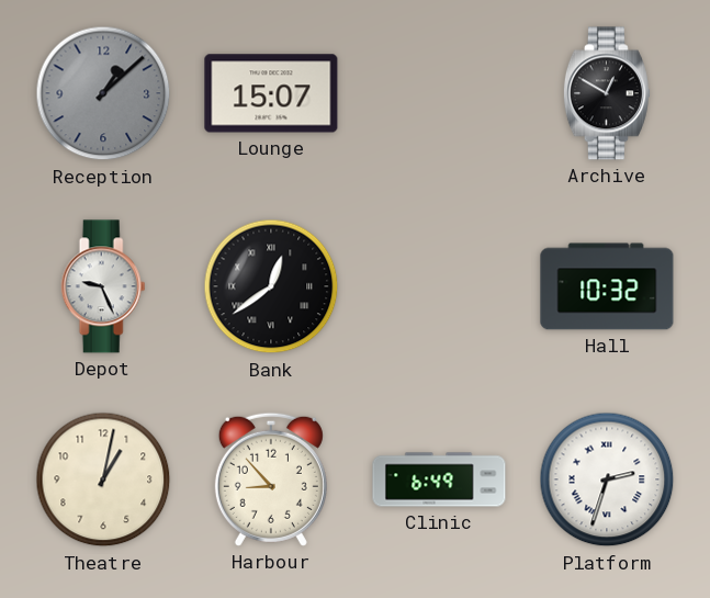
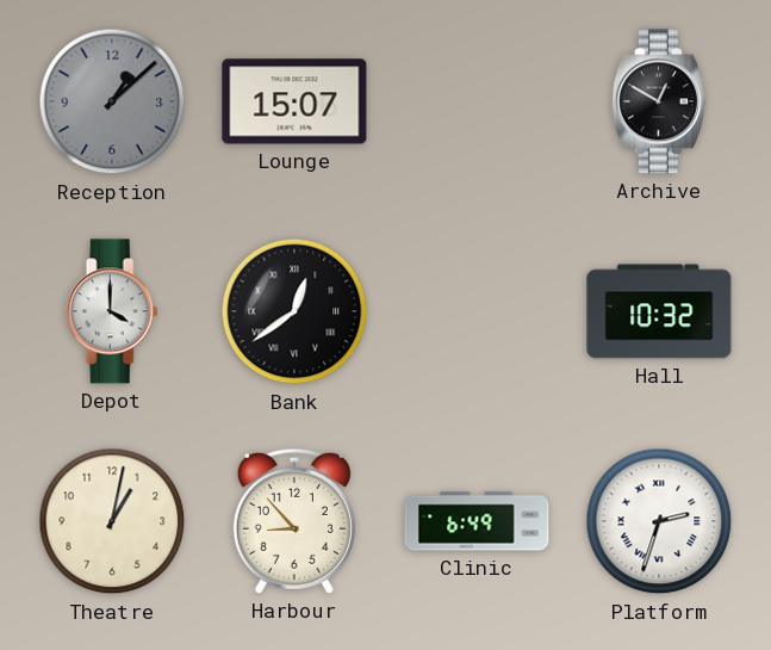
Depot: 9:26 -> 4:00 (112, 311)
